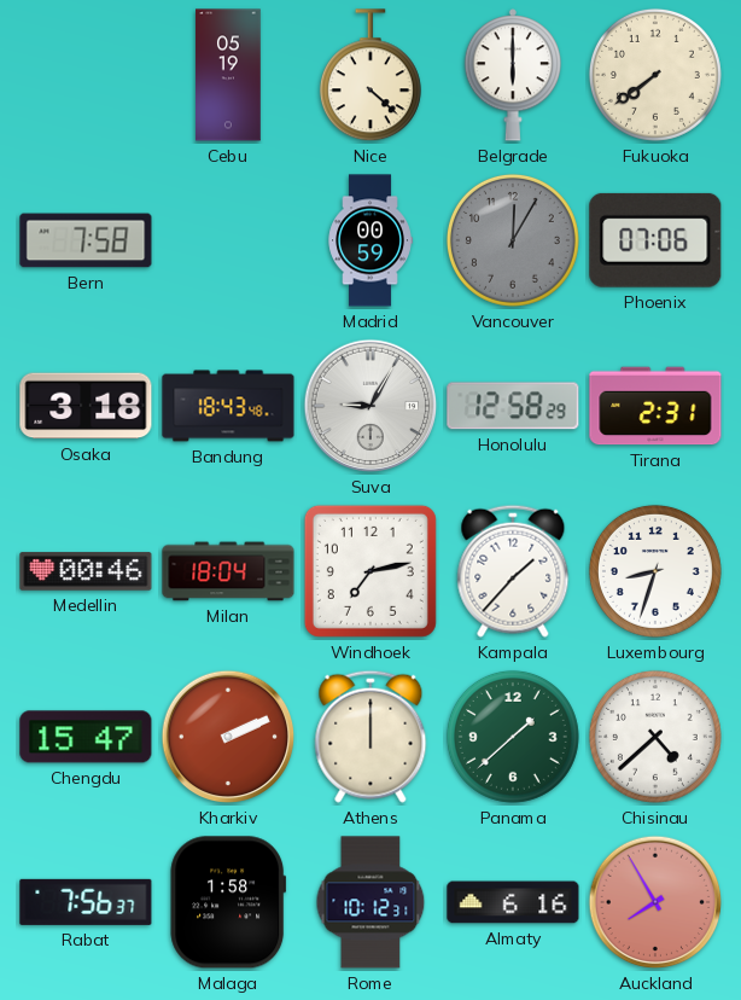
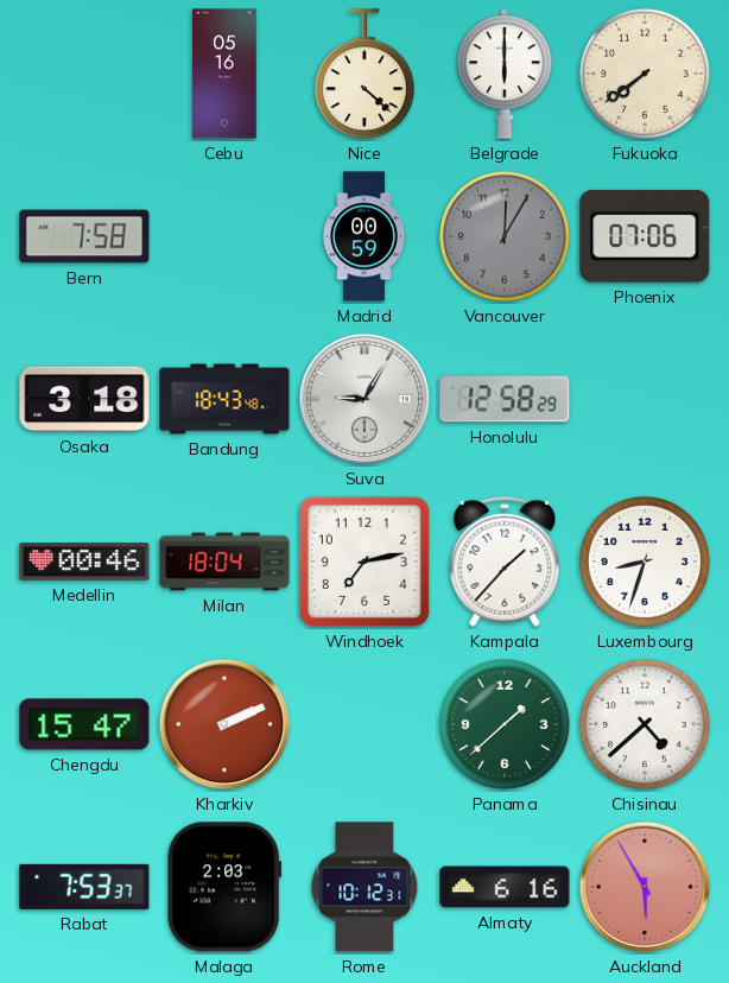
Cebu: 05:19 -> 05:16 (224, 74)
Tirana: 2:31 -> none (655, 406)
Athens: 12:00 -> none (370, 737)
Rabat: 7:56 -> 7:53 (84, 887)
Malaga: 1:58 -> 2:03 (224, 887)
Auckland: 7:55 -> 5:55 (645, 887)
